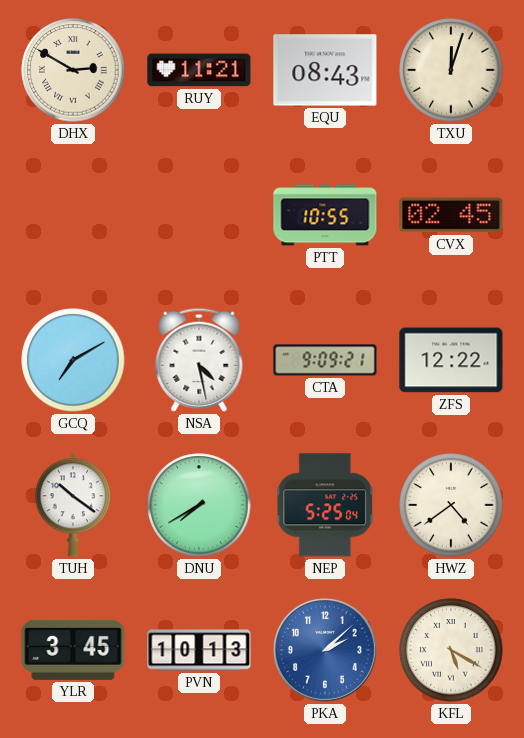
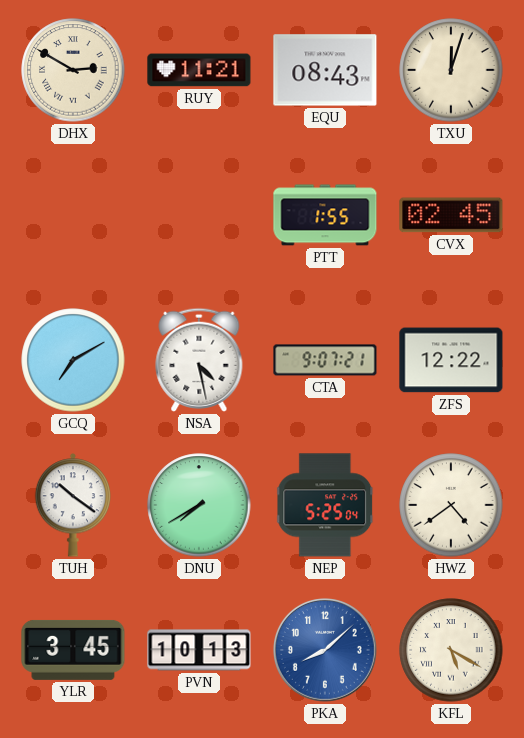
PTT: 10:55 -> 1:55 (325, 215)
CTA: 9:09 -> 9:07 (325, 360)
PKA: 2:08 -> 8:08 (325, 650)
